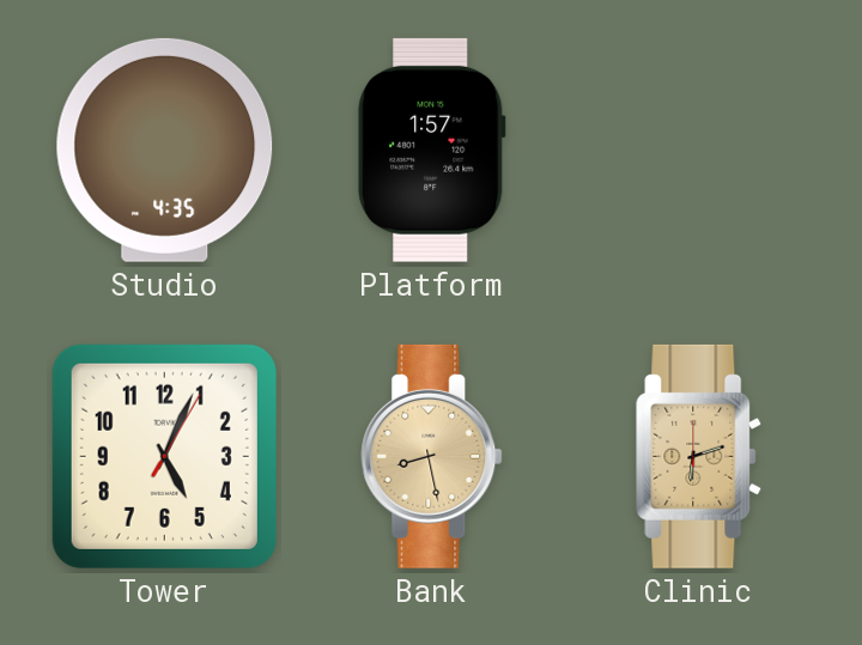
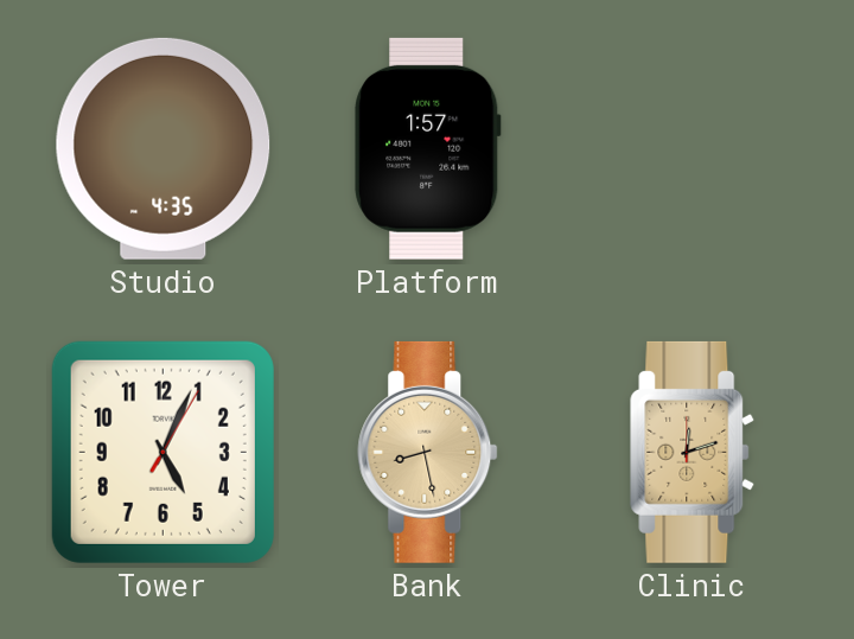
Clinic: 6:12 -> 12:12 (693, 452)
